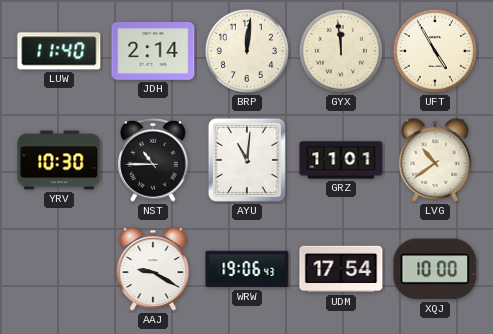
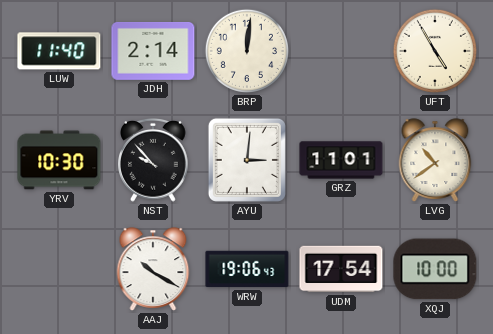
GYX: 11:59 -> none (341, 51)
NST: 10:45 -> 9:53 (154, 160)
AYU: 11:01 -> 3:01 (247, 160)
AAJ: 9:20 -> 10:20 (153, 269)
